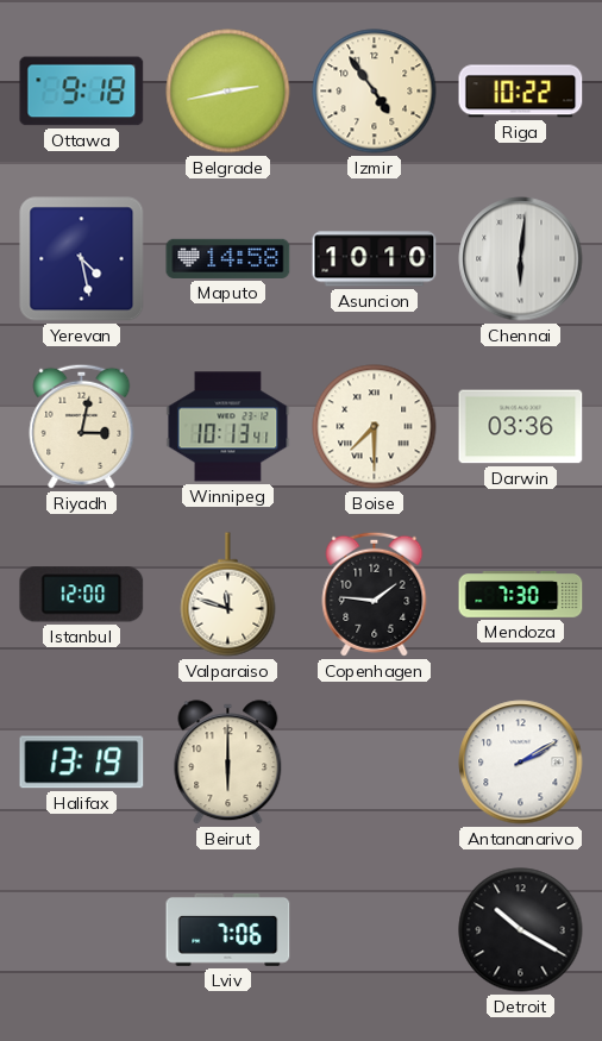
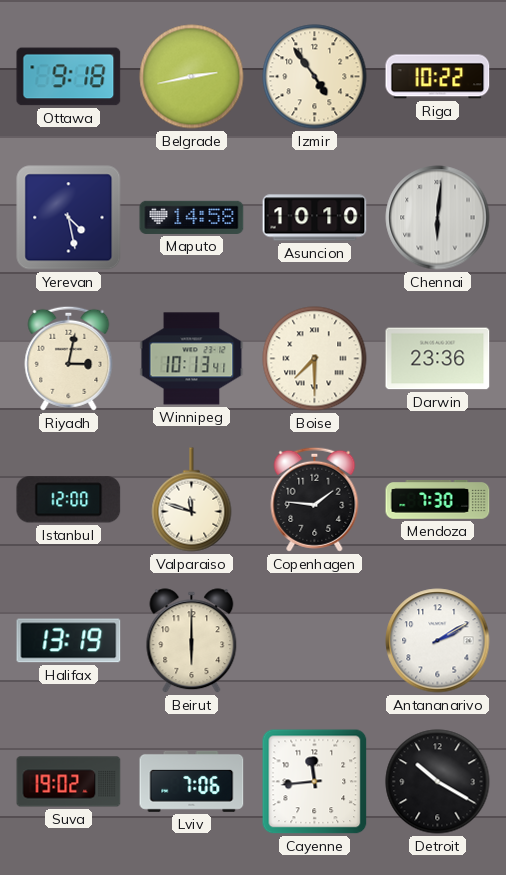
Darwin: 03:36 -> 23:36 (438, 359)
Suva: none -> 19:02 (69, 782)
Cayenne: none -> 11:44 (315, 782)
